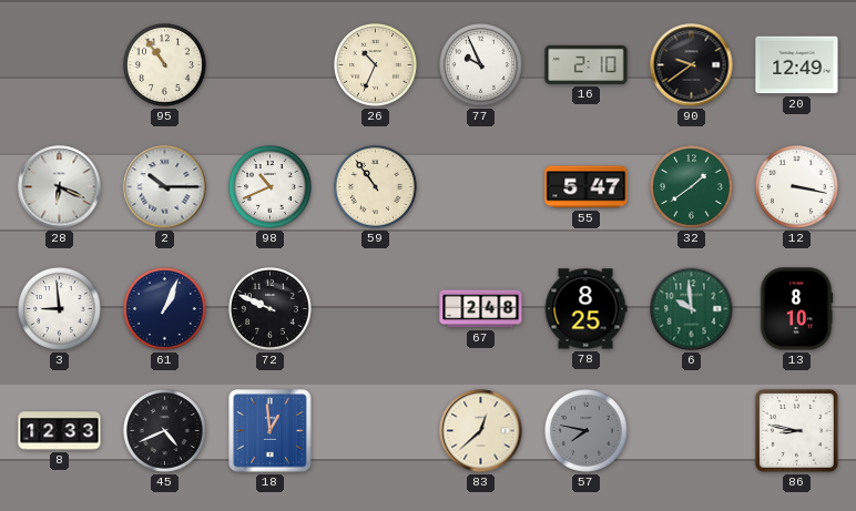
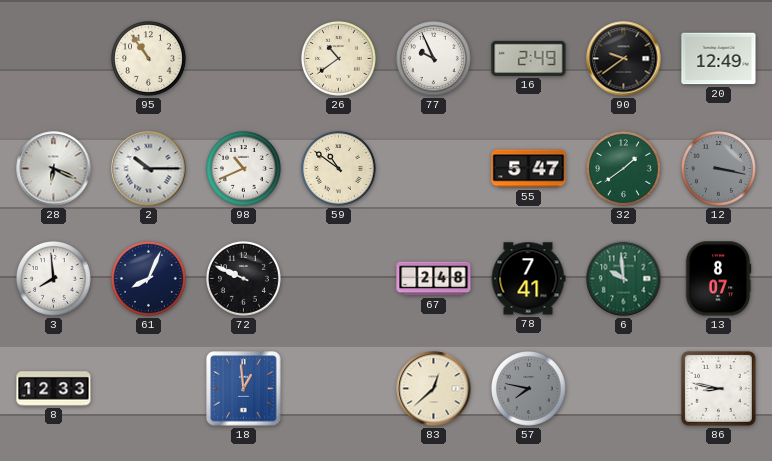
26: 10:34 -> 10:39 (339, 59)
16: 2:10 -> 2:49 (529, 58)
59: 10:54 -> 10:51 (339, 169)
12 dial: white -> grey (719, 169)
3: 8:59 -> 7:59 (54, 279)
61: 1:04 -> 8:04 (149, 279)
78: 8:25 -> 7:41 (528, 279)
13: 8:10 -> 8:07 (718, 279)
45: 4:41 -> none (165, 431)
